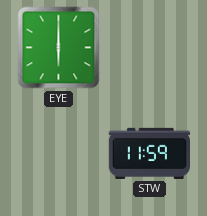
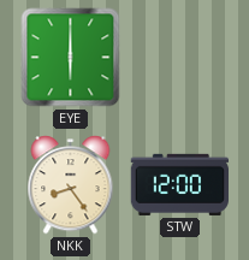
NKK: none -> 8:24 (71, 185)
STW: 11:59 -> 12:00 (179, 184)
